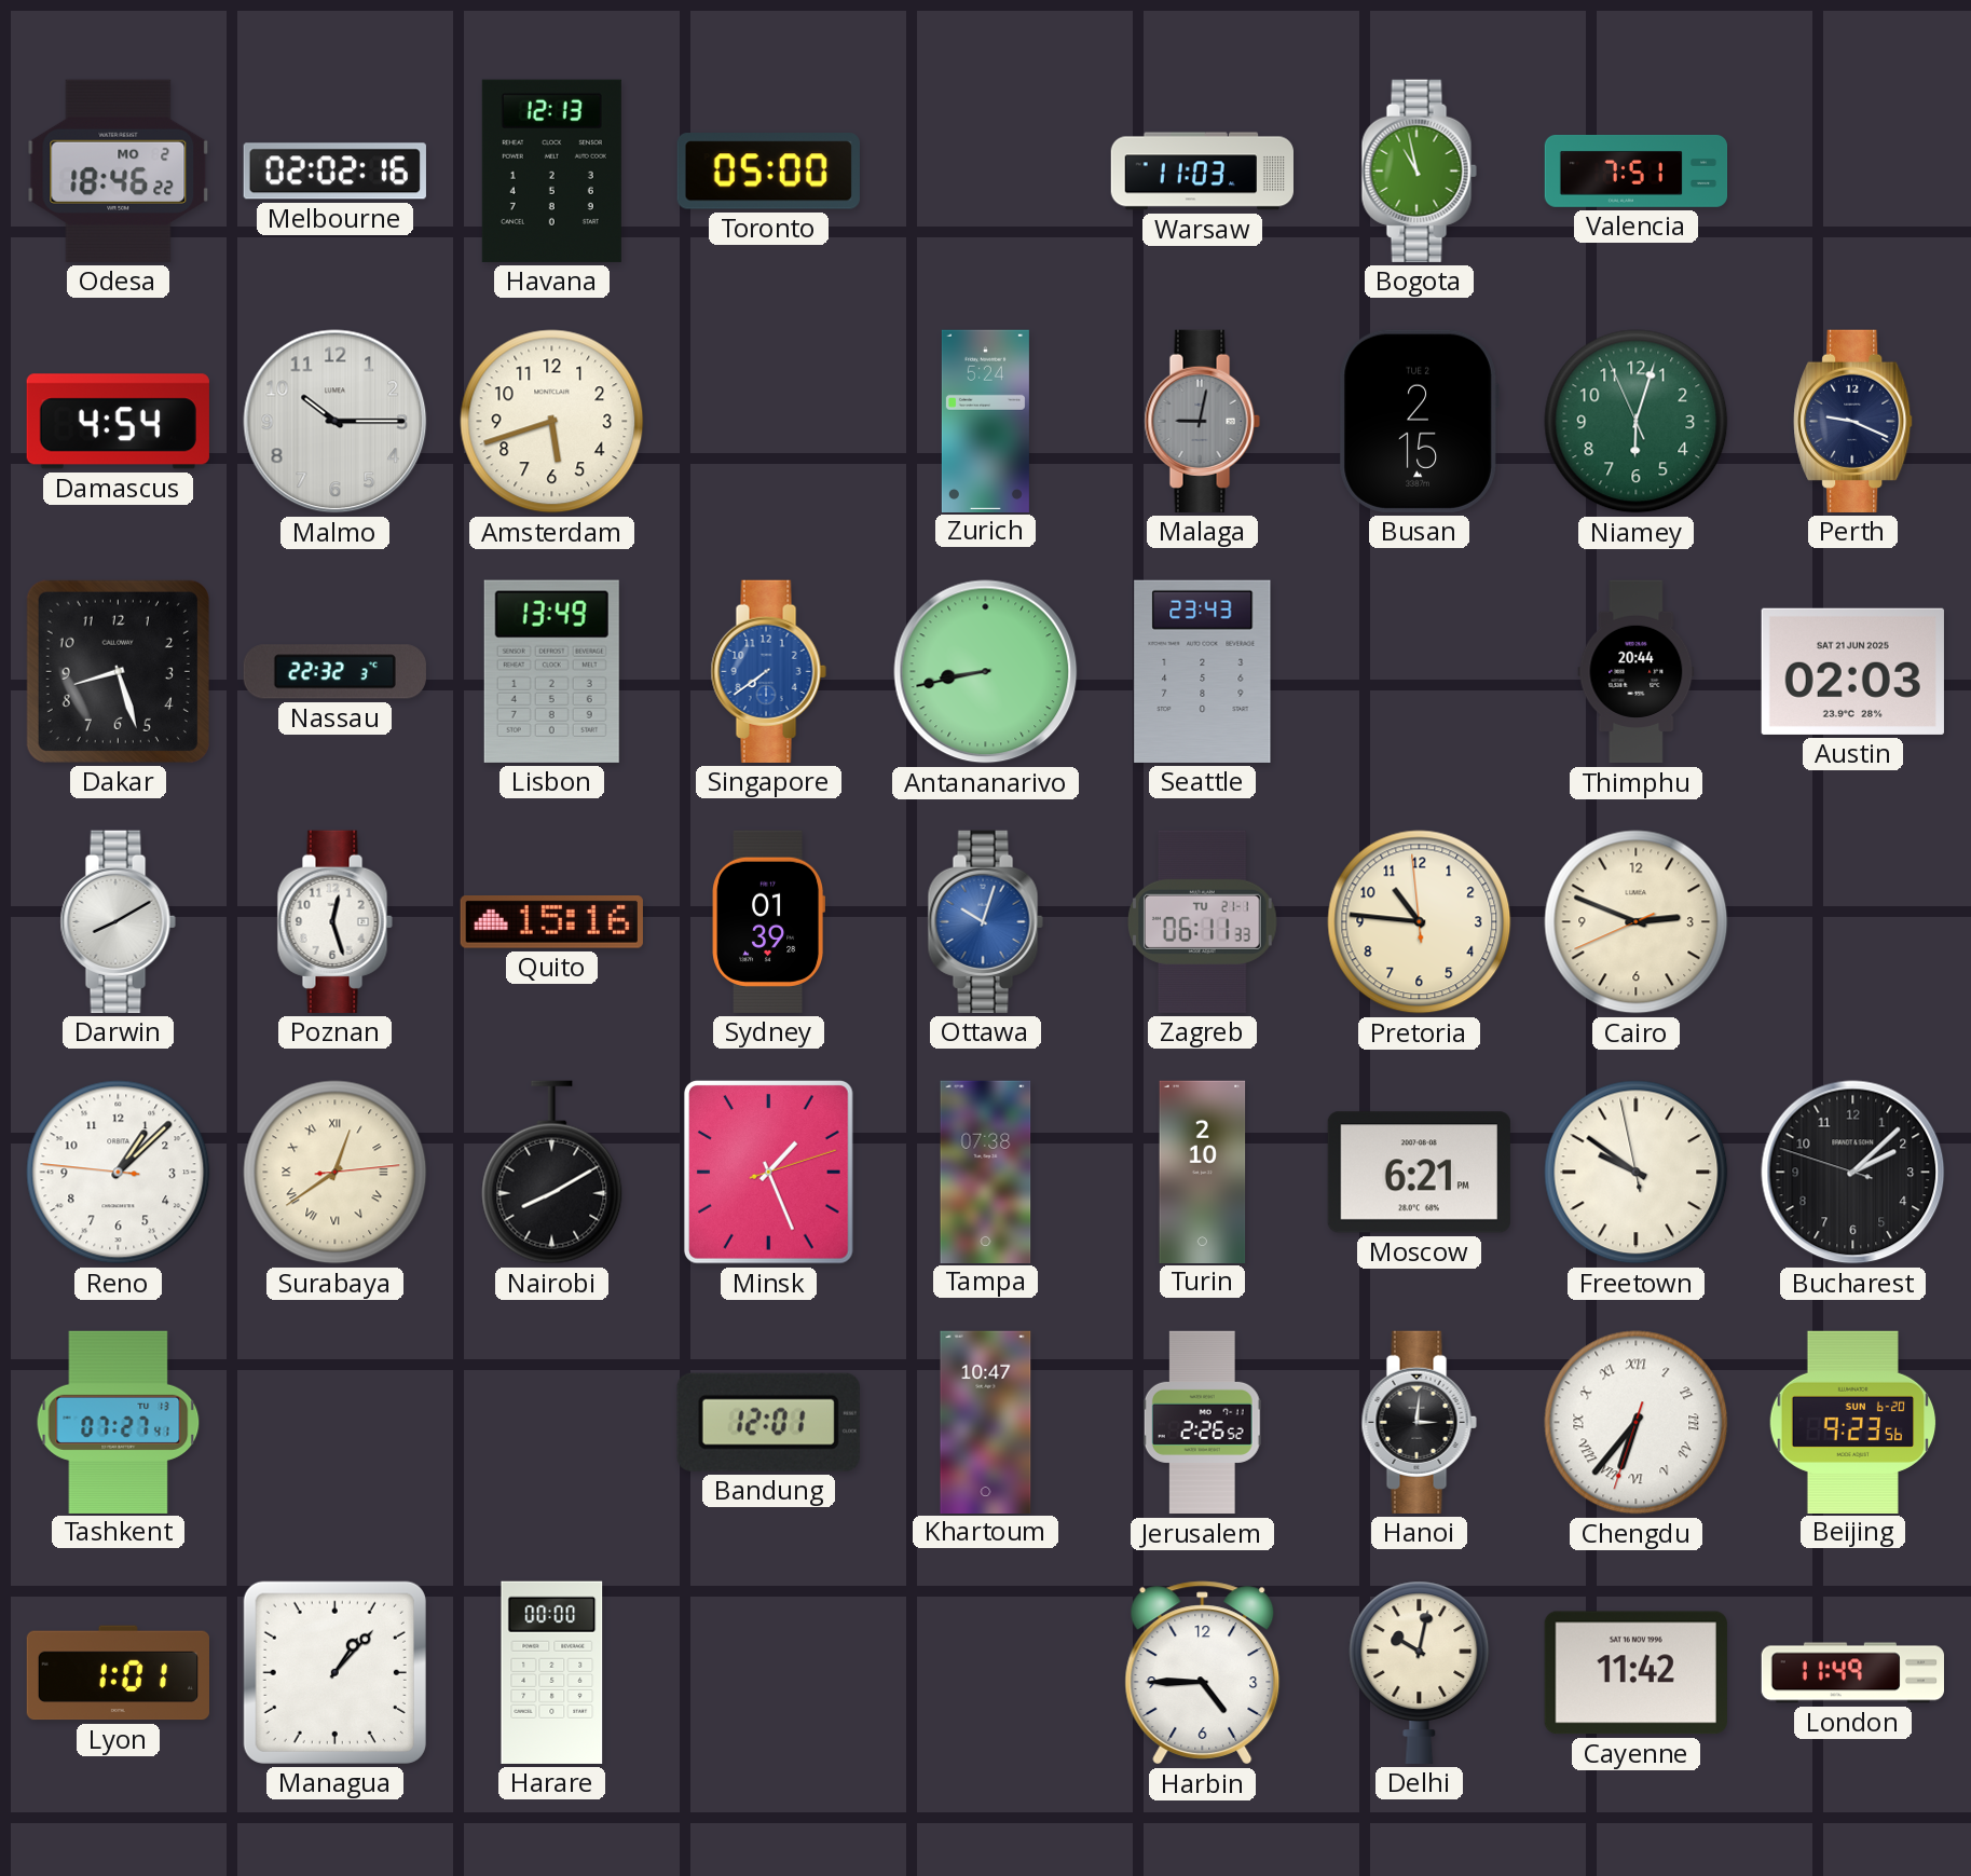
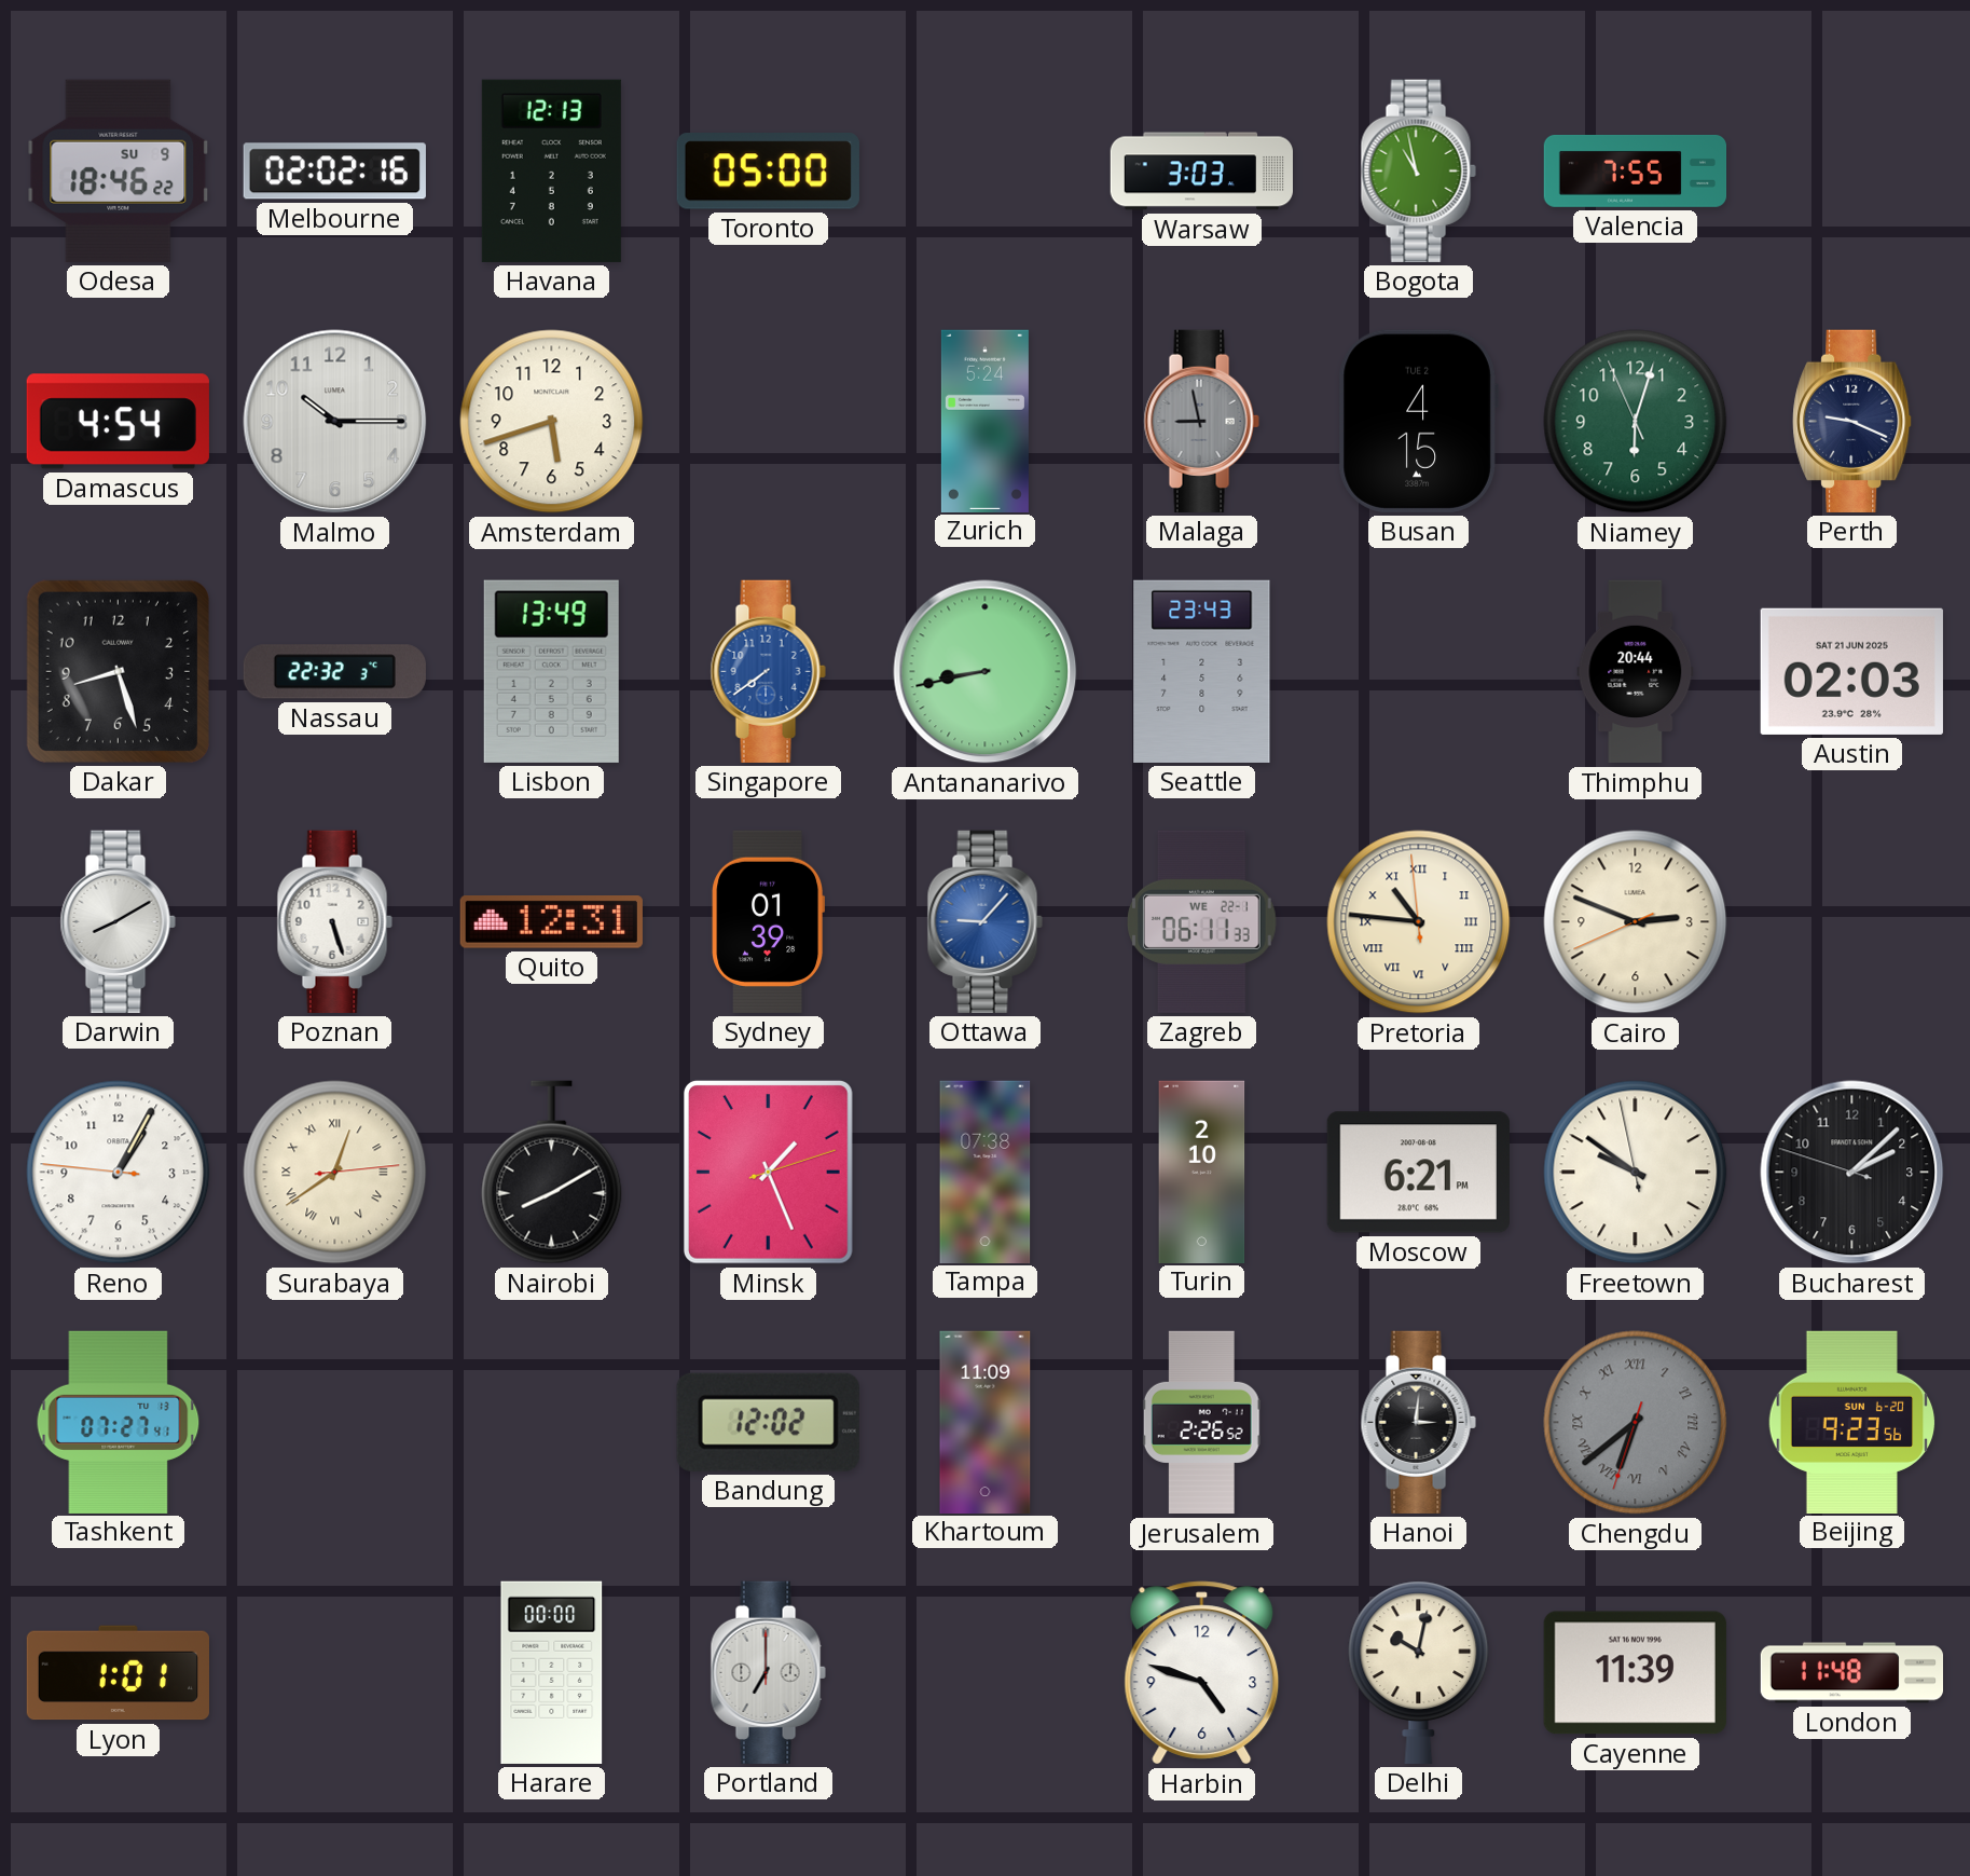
Odesa date: MO 2 -> SU 9 (119, 170)
Warsaw: 11:03 -> 3:03 (1202, 172)
Valencia: 7:51 -> 7:55 (1636, 172)
Malaga: 9:02 -> 8:58 (1201, 421)
Busan: 2:15 -> 4:15 (1418, 421)
Poznan: 12:27 -> 5:27 (334, 921)
Quito: 15:16 -> 12:31 (551, 922)
Ottawa: 10:03 -> 9:07 (984, 921)
Zagreb date: TU 21-1 -> WE 22-1 (1202, 921)
Pretoria numerals: Arabic -> Roman (1419, 922)
Reno: 1:07 -> 1:04 (119, 1173)
Bandung: 12:01 -> 12:02 (768, 1422)
Khartoum: 10:47 -> 11:09 (986, 1422)
Chengdu: 6:36 -> 6:38 (1636, 1423)
Chengdu dial: white -> grey (1636, 1423)
Managua: 1:07 -> none (334, 1672)
Portland: none -> 7:00 (768, 1672)
Harbin: 4:45 -> 4:48 (1202, 1673)
Cayenne: 11:42 -> 11:39 (1635, 1673)
London: 11:49 -> 11:48 (1851, 1673)
